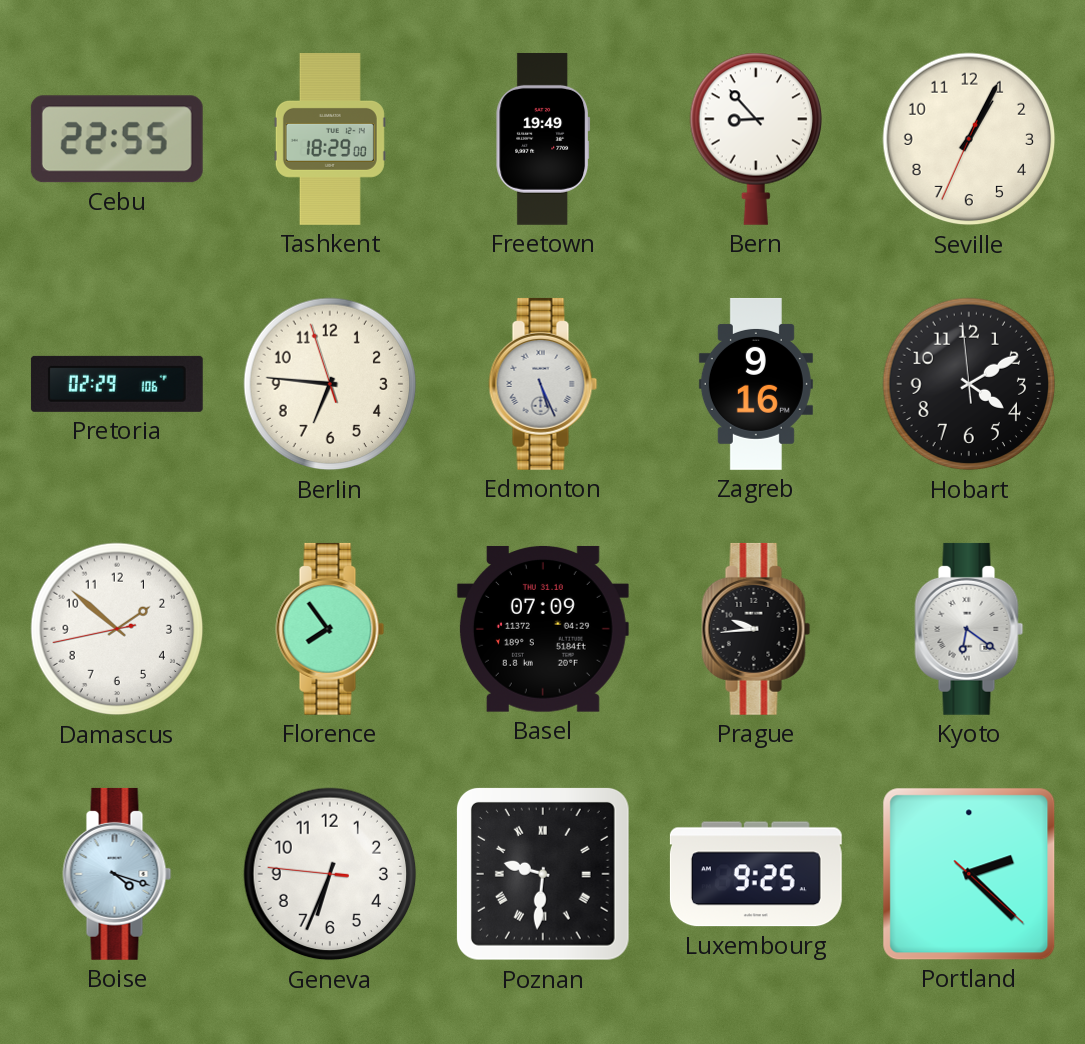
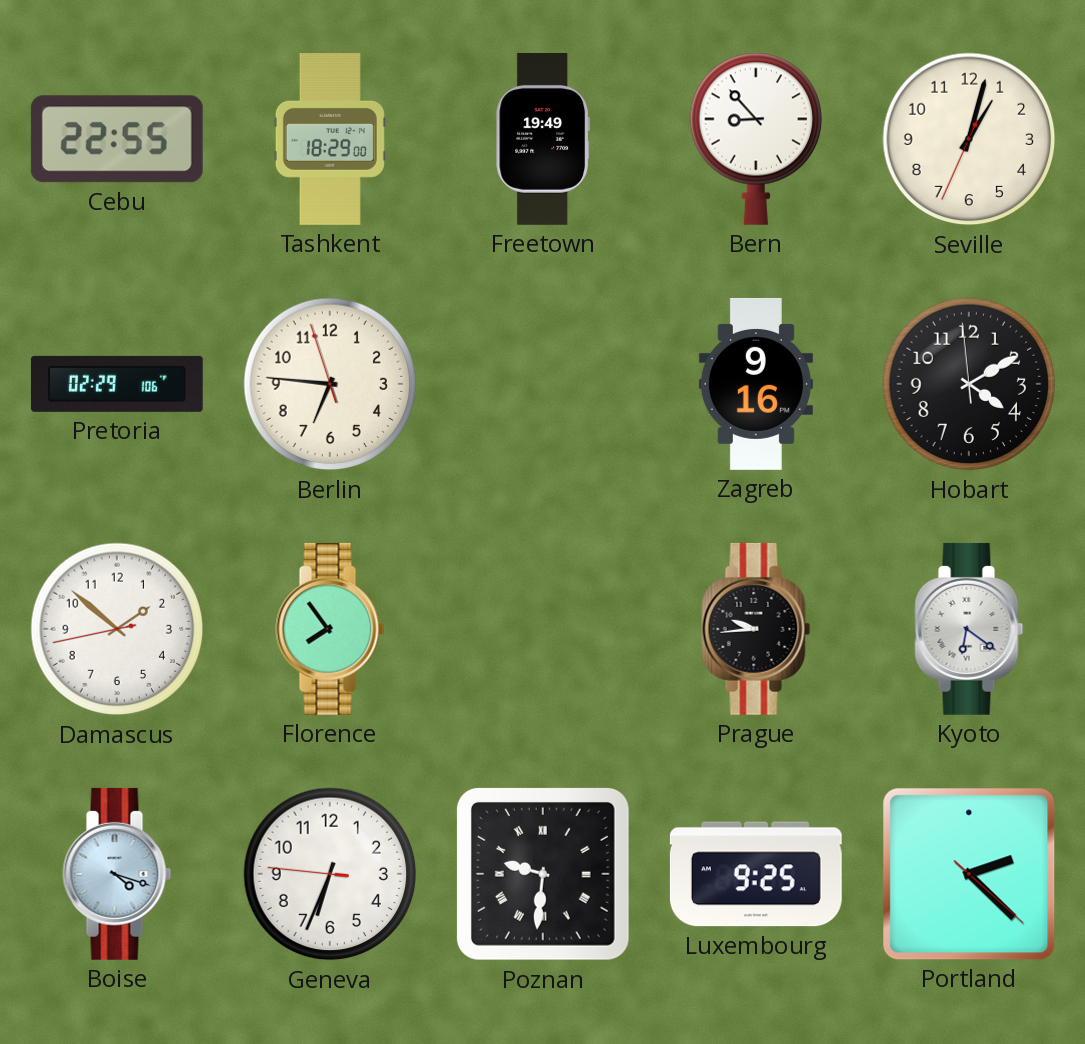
Seville: 1:04 -> 1:02 (969, 139)
Edmonton: 5:26 -> none (543, 384)
Basel: 07:09 -> none (543, 629)
